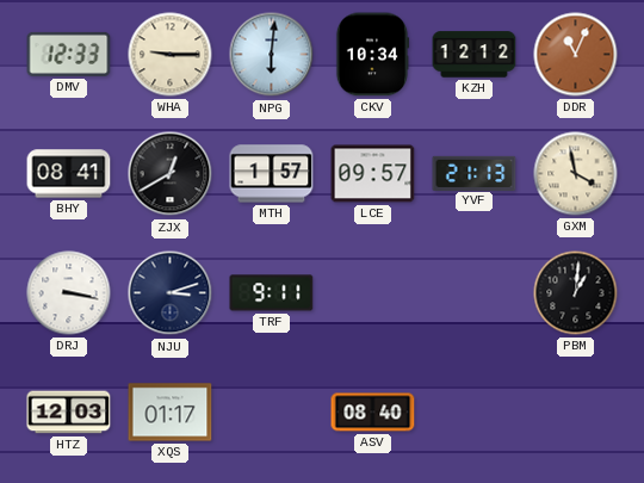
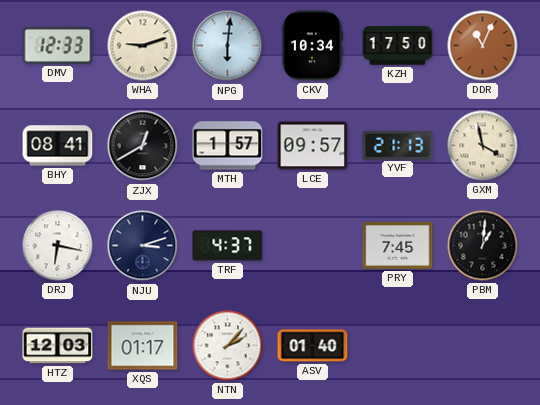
WHA: 9:15 -> 9:12 (143, 46)
KZH: 12:12 -> 17:50 (398, 46)
DRJ: 3:17 -> 6:17 (58, 246)
TRF: 9:11 -> 4:37 (228, 246)
PRY: none -> 7:45 (398, 245)
NTN: none -> 2:07 (228, 346)
ASV: 08:40 -> 01:40 (313, 346)
